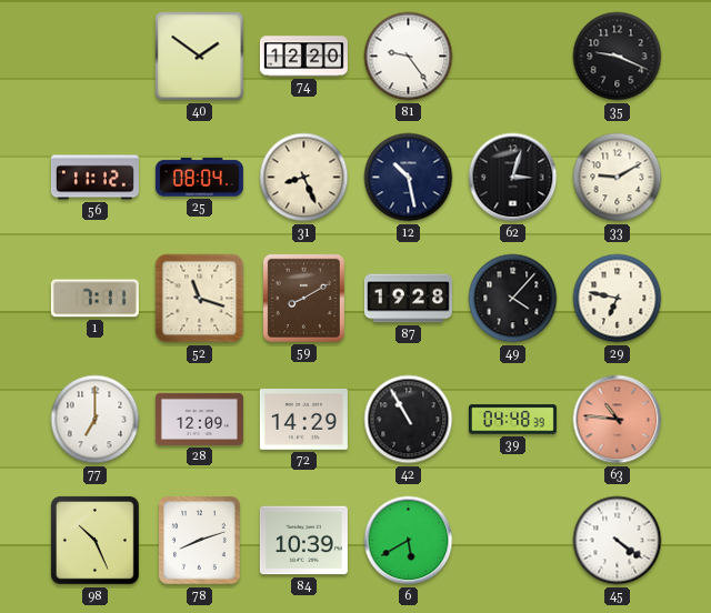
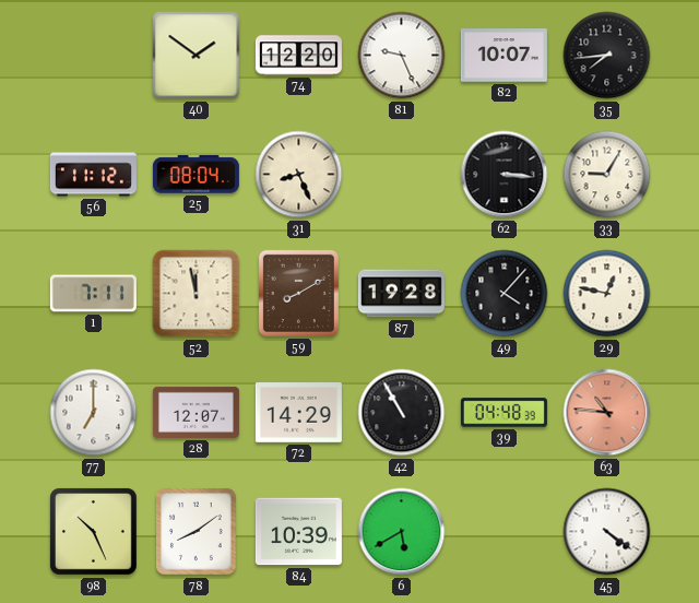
81: 9:24 -> 9:26 (402, 56)
82: none -> 10:07 (503, 56)
35: 9:19 -> 7:44 (607, 56)
12: 10:28 -> none (409, 178)
62: 3:03 -> 3:16 (505, 175)
33: 9:10 -> 9:05 (607, 175)
52: 11:18 -> 11:58 (197, 294)
29: 6:47 -> 12:47 (607, 294)
28: 12:09 -> 12:07 (196, 412)
78: 8:12 -> 8:09 (197, 532)
